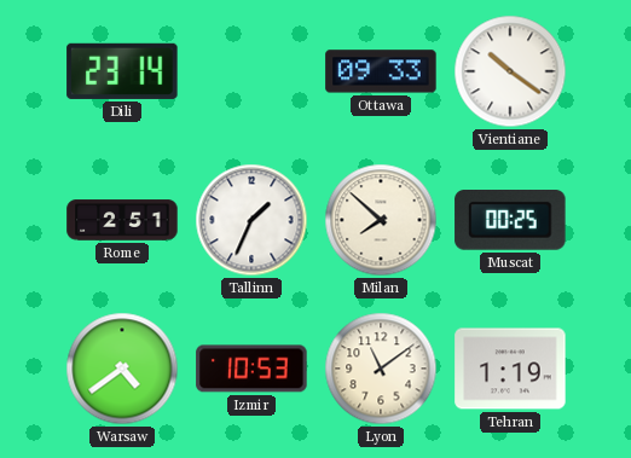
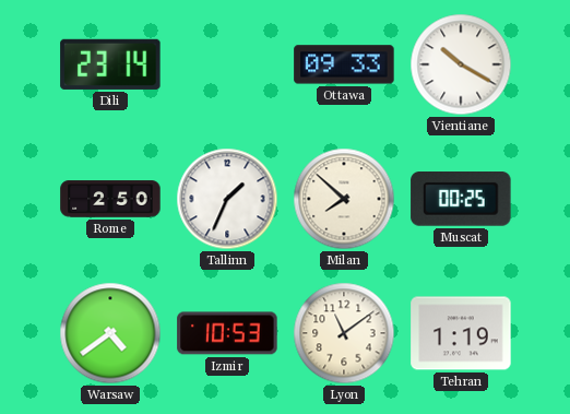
Vientiane: 10:21 -> 10:20 (461, 64)
Rome: 2:51 -> 2:50 (110, 199)
